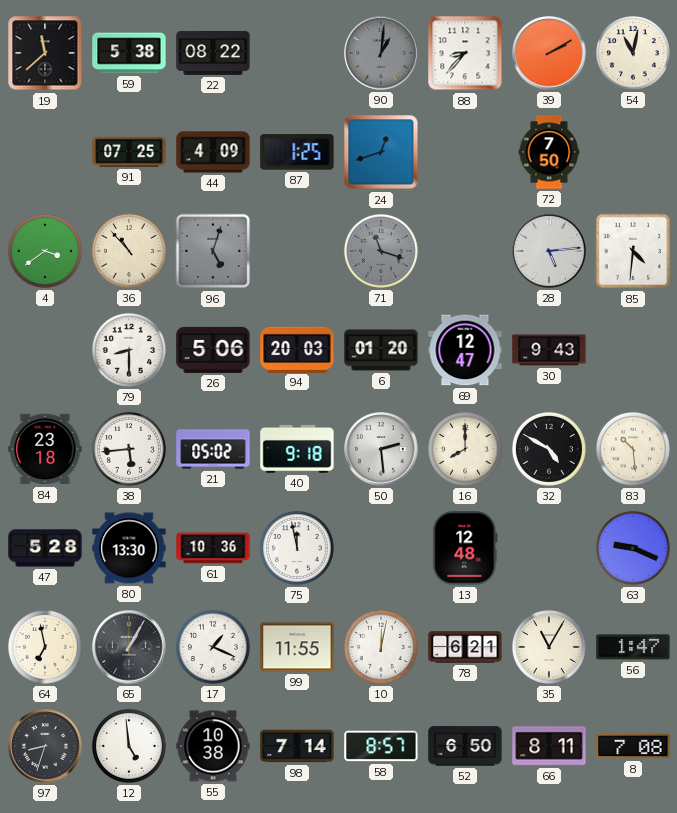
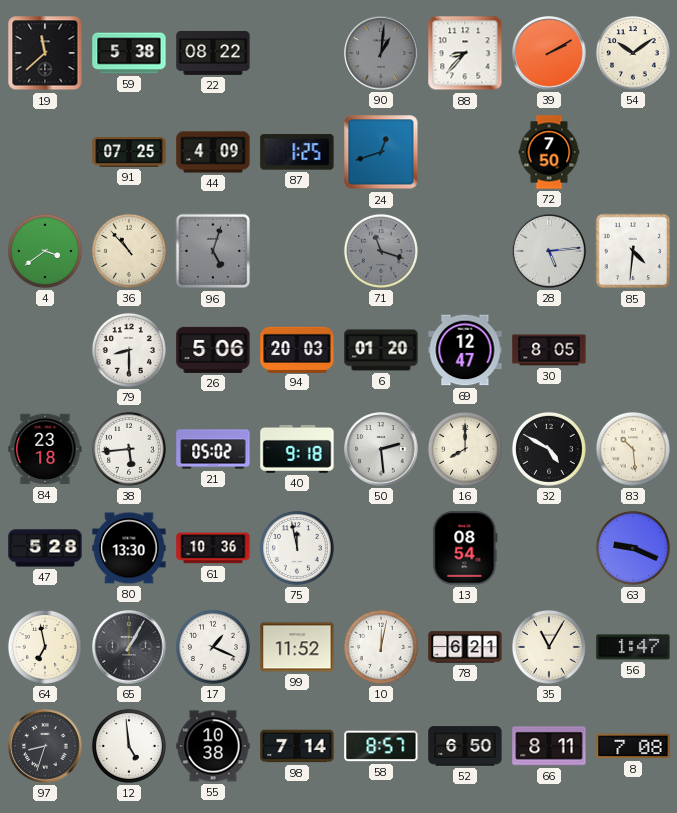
54: 11:02 -> 10:09 (633, 53)
30: 9:43 -> 8:05 (549, 350)
13: 12:48 -> 08:54 (465, 548)
99: 11:55 -> 11:52 (297, 647)
